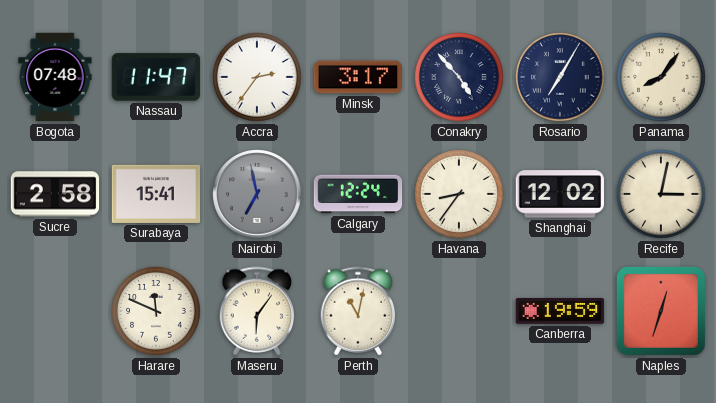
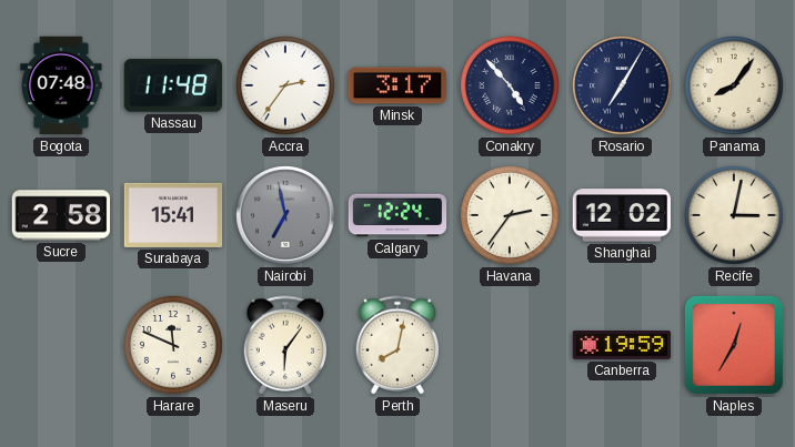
Nassau: 11:47 -> 11:48 (173, 85)
Havana: 8:36 -> 2:36 (510, 215)
Perth: 11:02 -> 8:02 (398, 345)
Naples: 12:33 -> 12:35 (734, 345)
